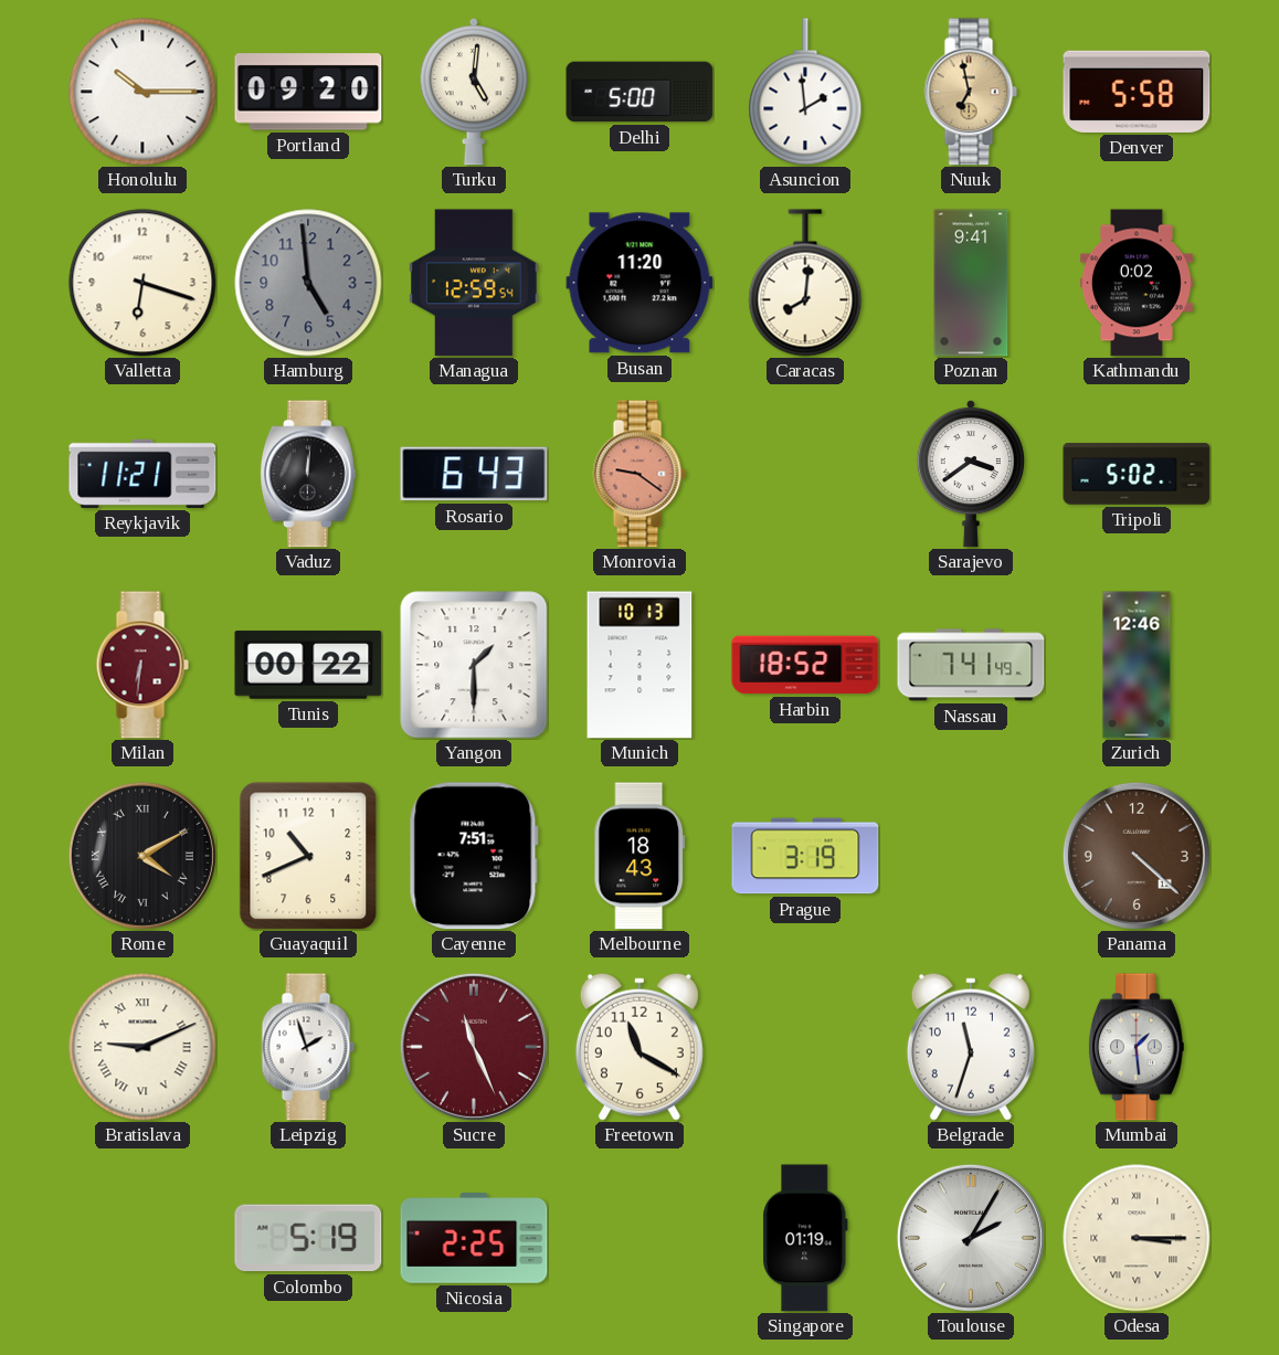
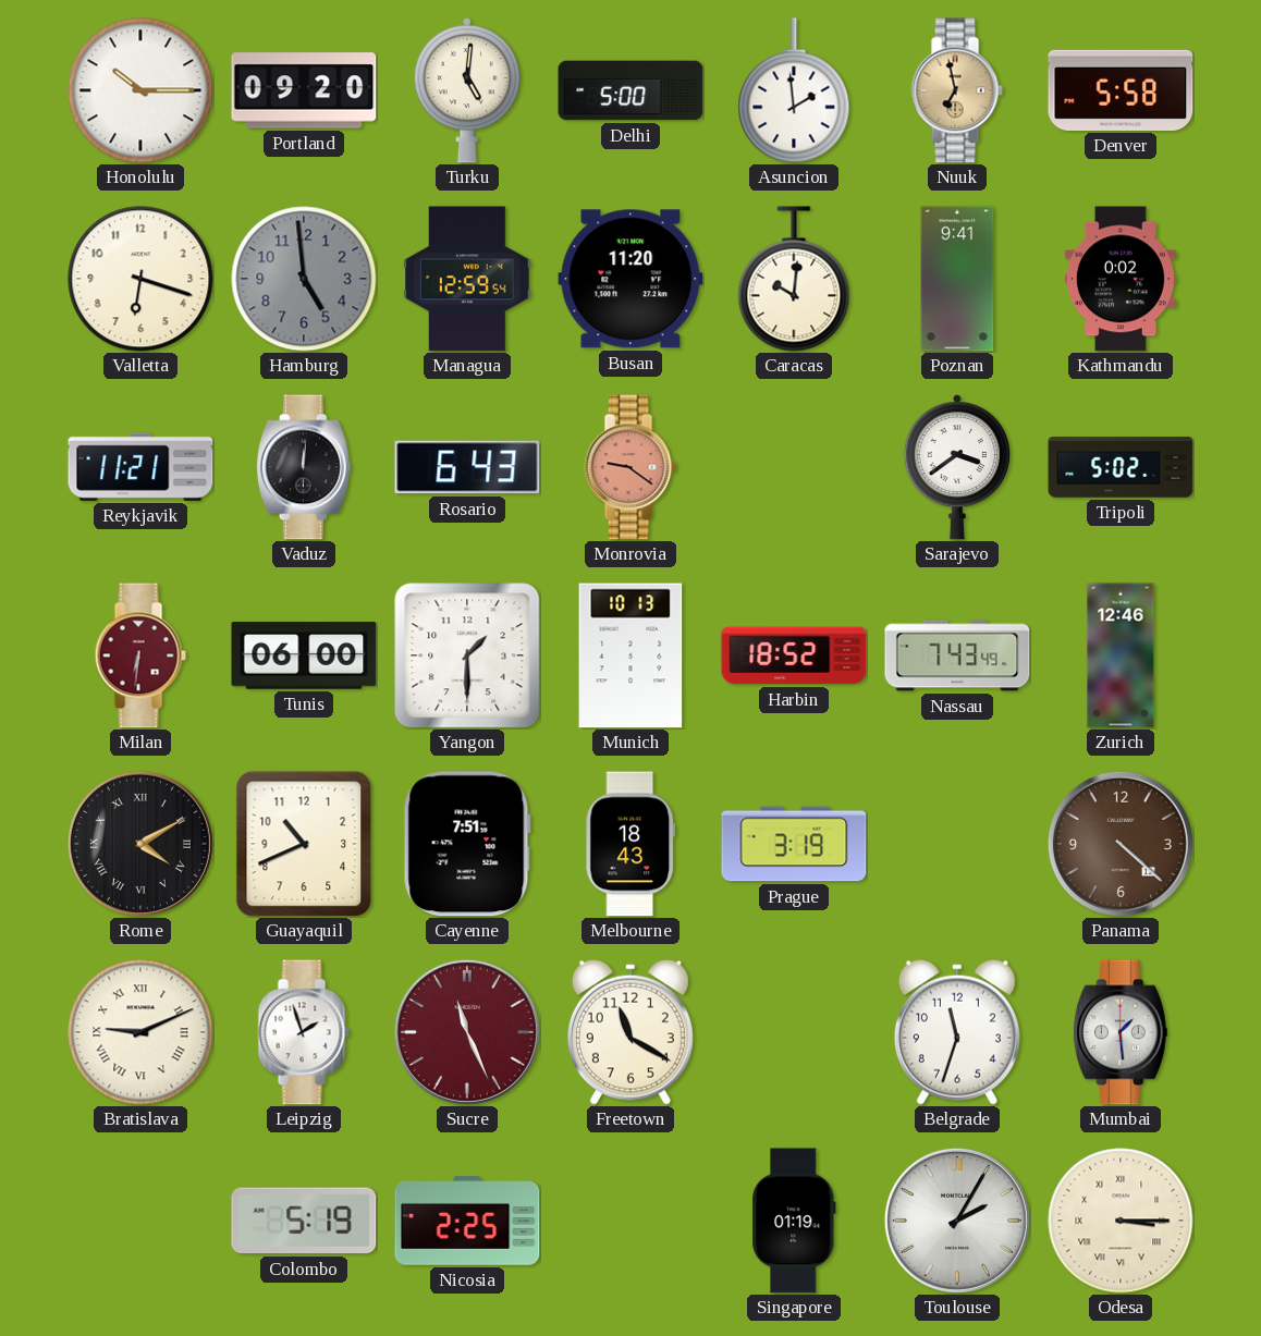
Caracas: 8:01 -> 10:01 (794, 279)
Tunis: 00:22 -> 06:00 (304, 655)
Nassau: 7:41 -> 7:43 (957, 655)
